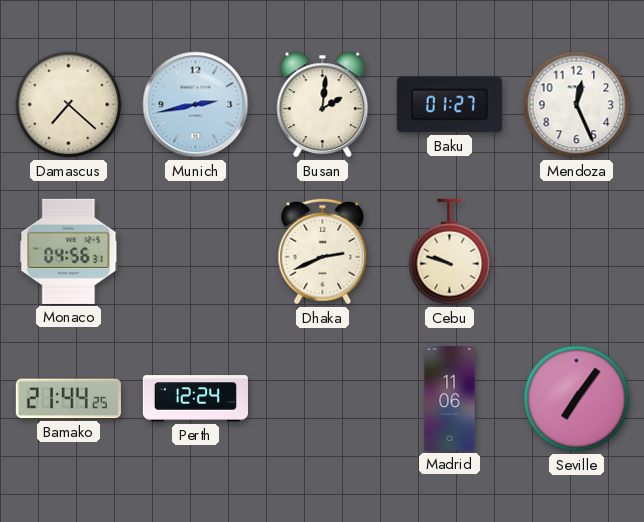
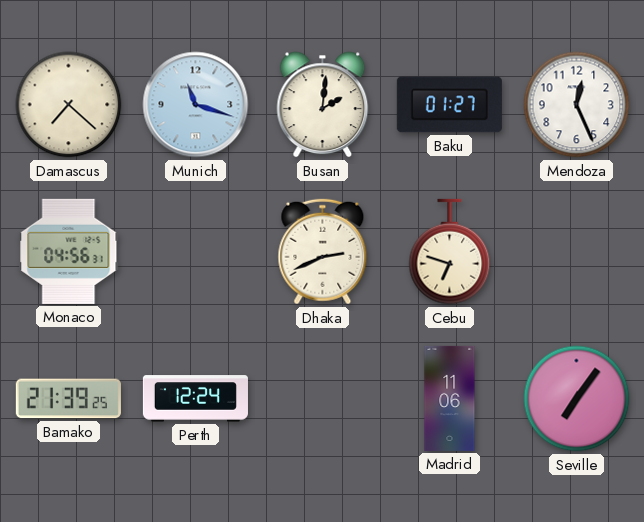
Munich: 2:43 -> 11:18 (196, 105)
Cebu: 9:48 -> 6:48 (450, 252)
Bamako: 21:44 -> 21:39 (68, 399)
